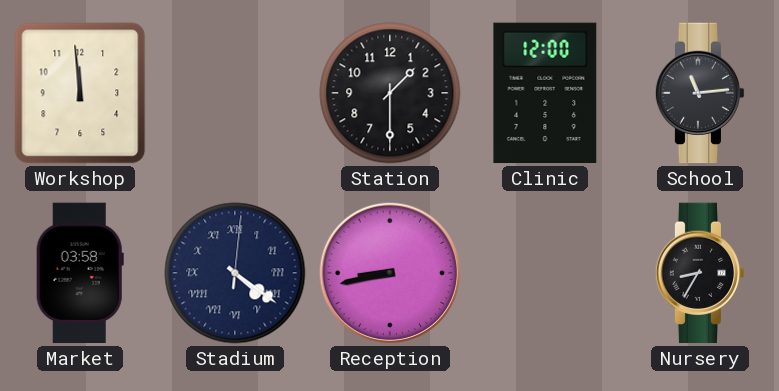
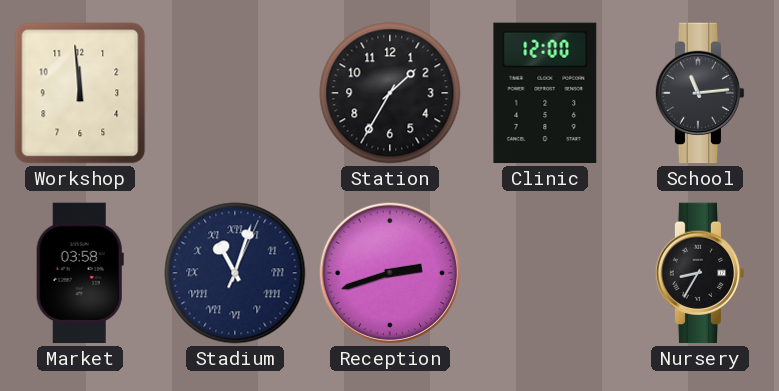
Station: 1:30 -> 1:35 (390, 93)
Stadium: 4:21 -> 11:03 (235, 273)
Reception: 8:43 -> 2:42 (390, 273)
